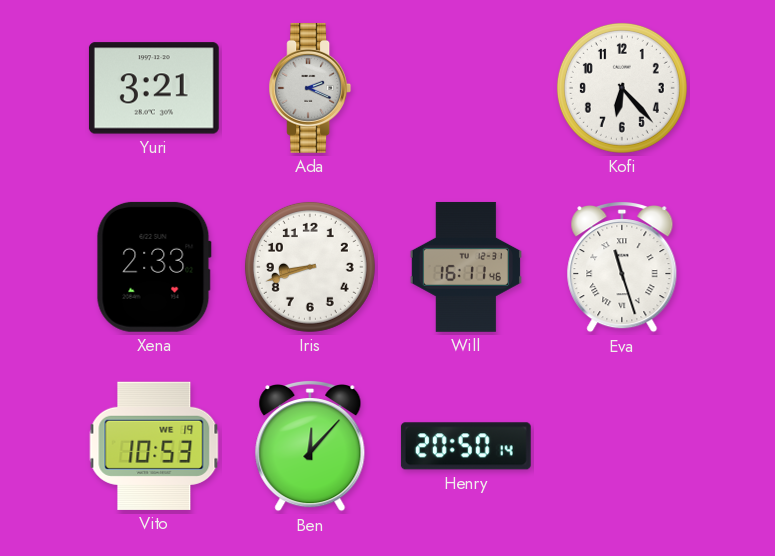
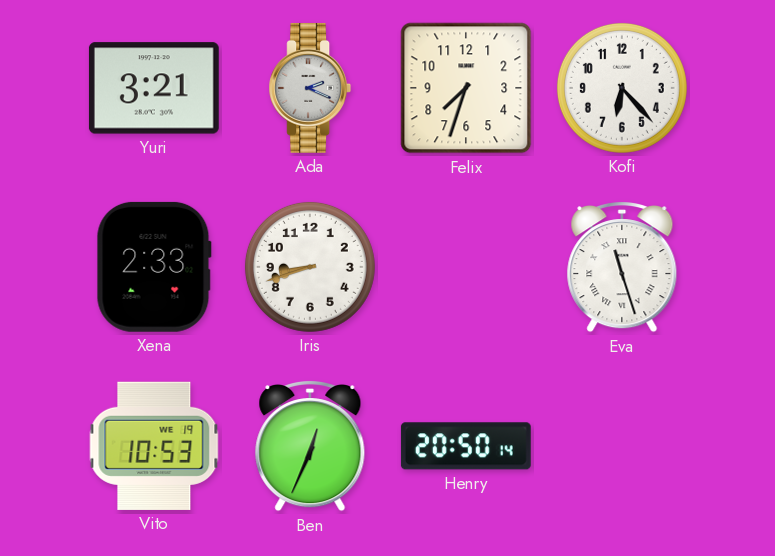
Felix: none -> 7:33 (466, 88)
Will: 16:11 -> none (466, 267)
Ben: 12:07 -> 12:34 (310, 447)
